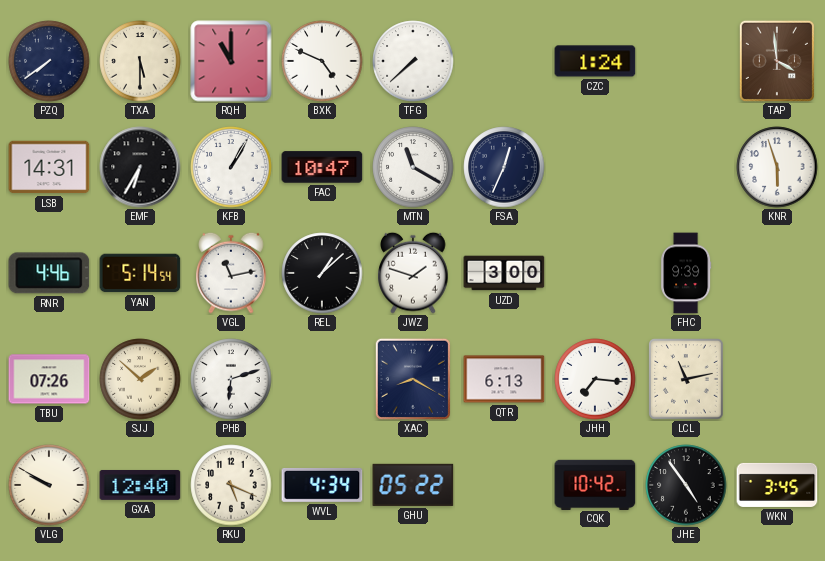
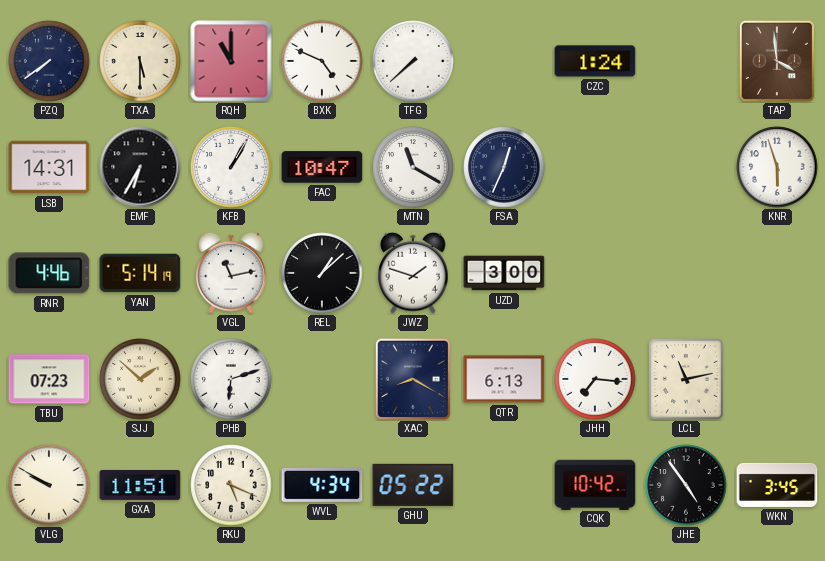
YAN: 5:14:54 -> 5:14:19 (140, 273)
FHC: 9:39 -> none (686, 273)
TBU: 07:26 -> 07:23 (49, 379)
GXA: 12:40 -> 11:51 (140, 485)
